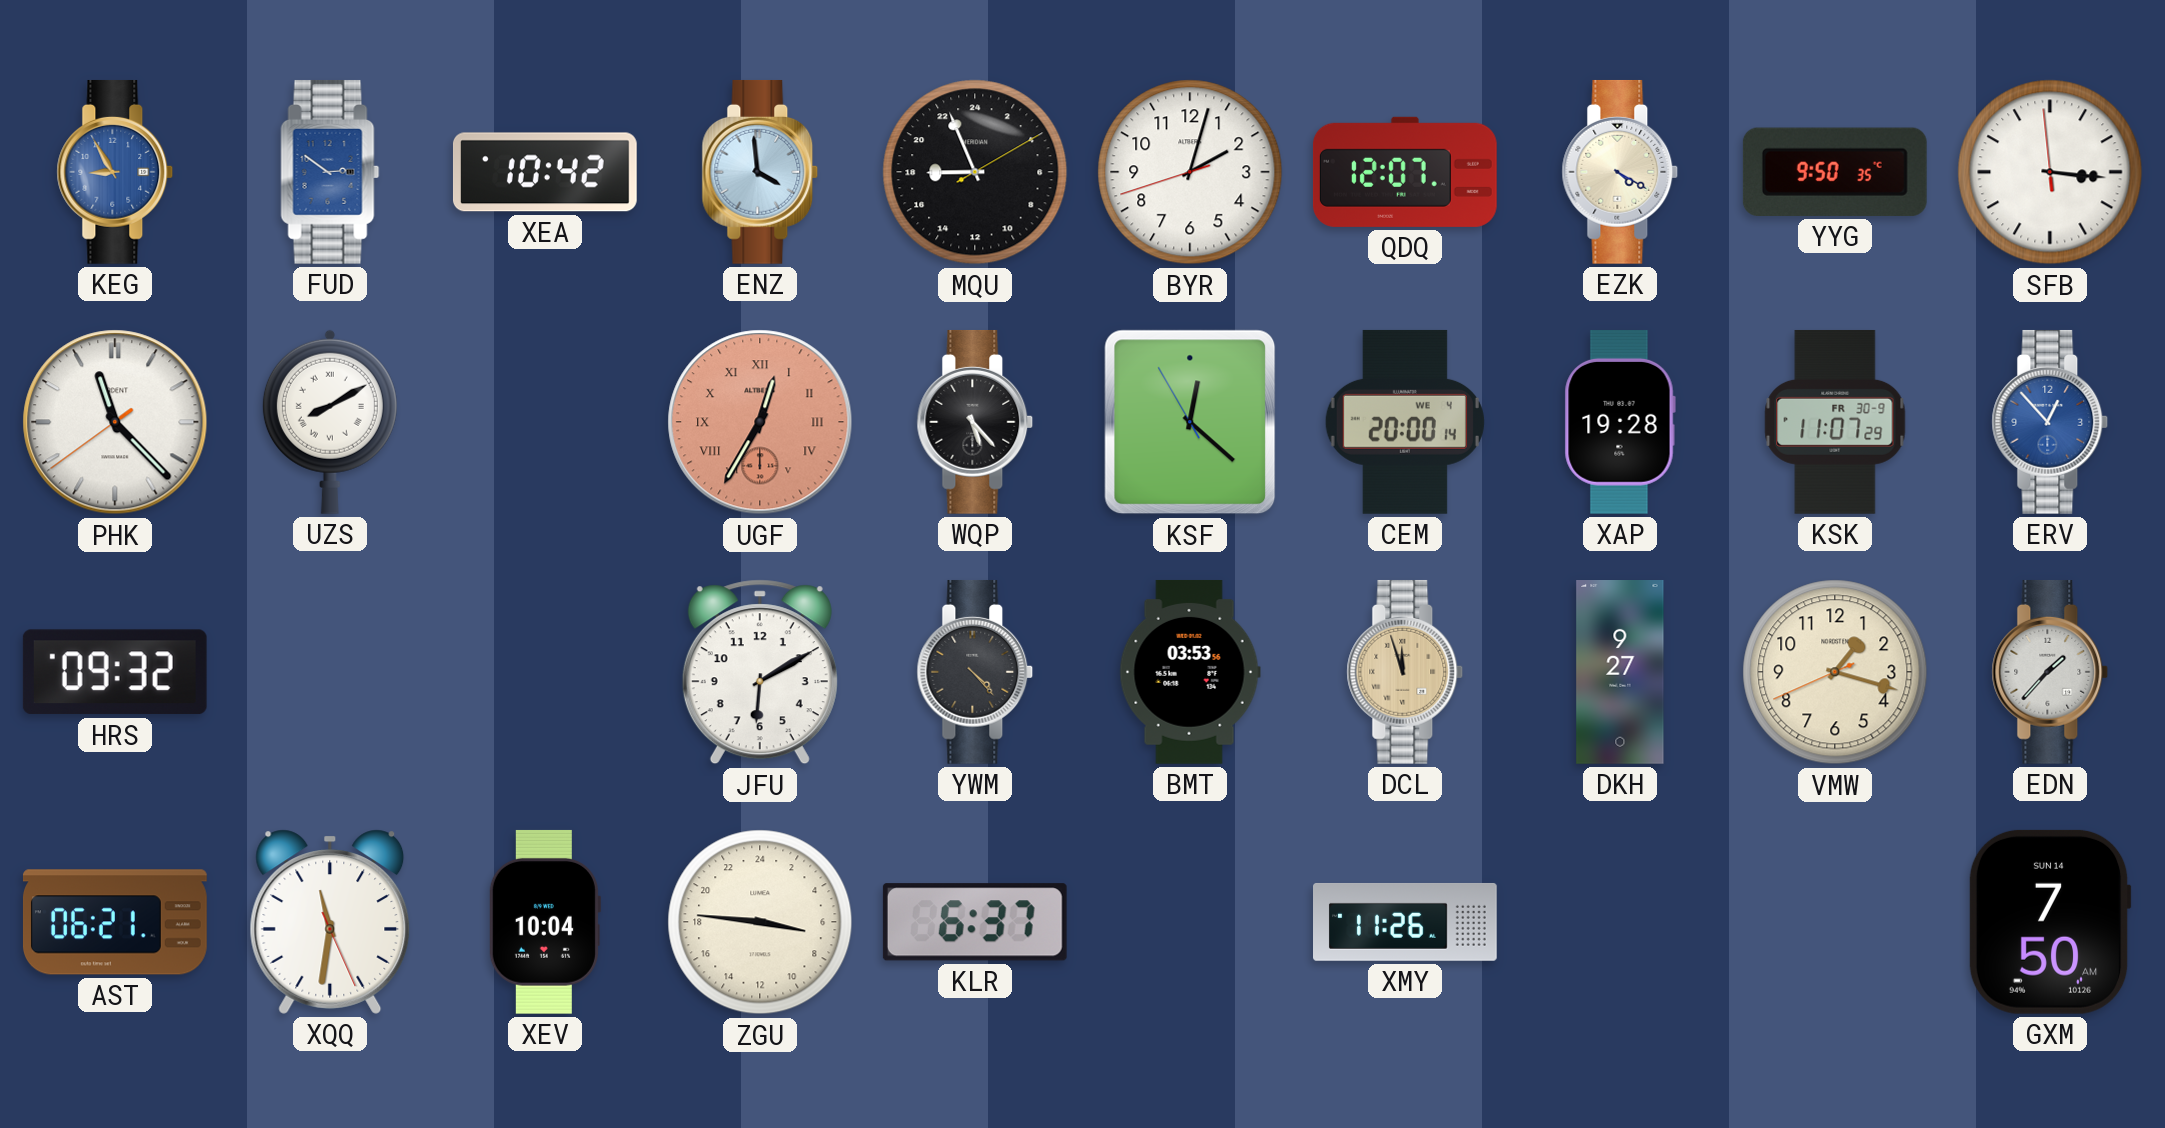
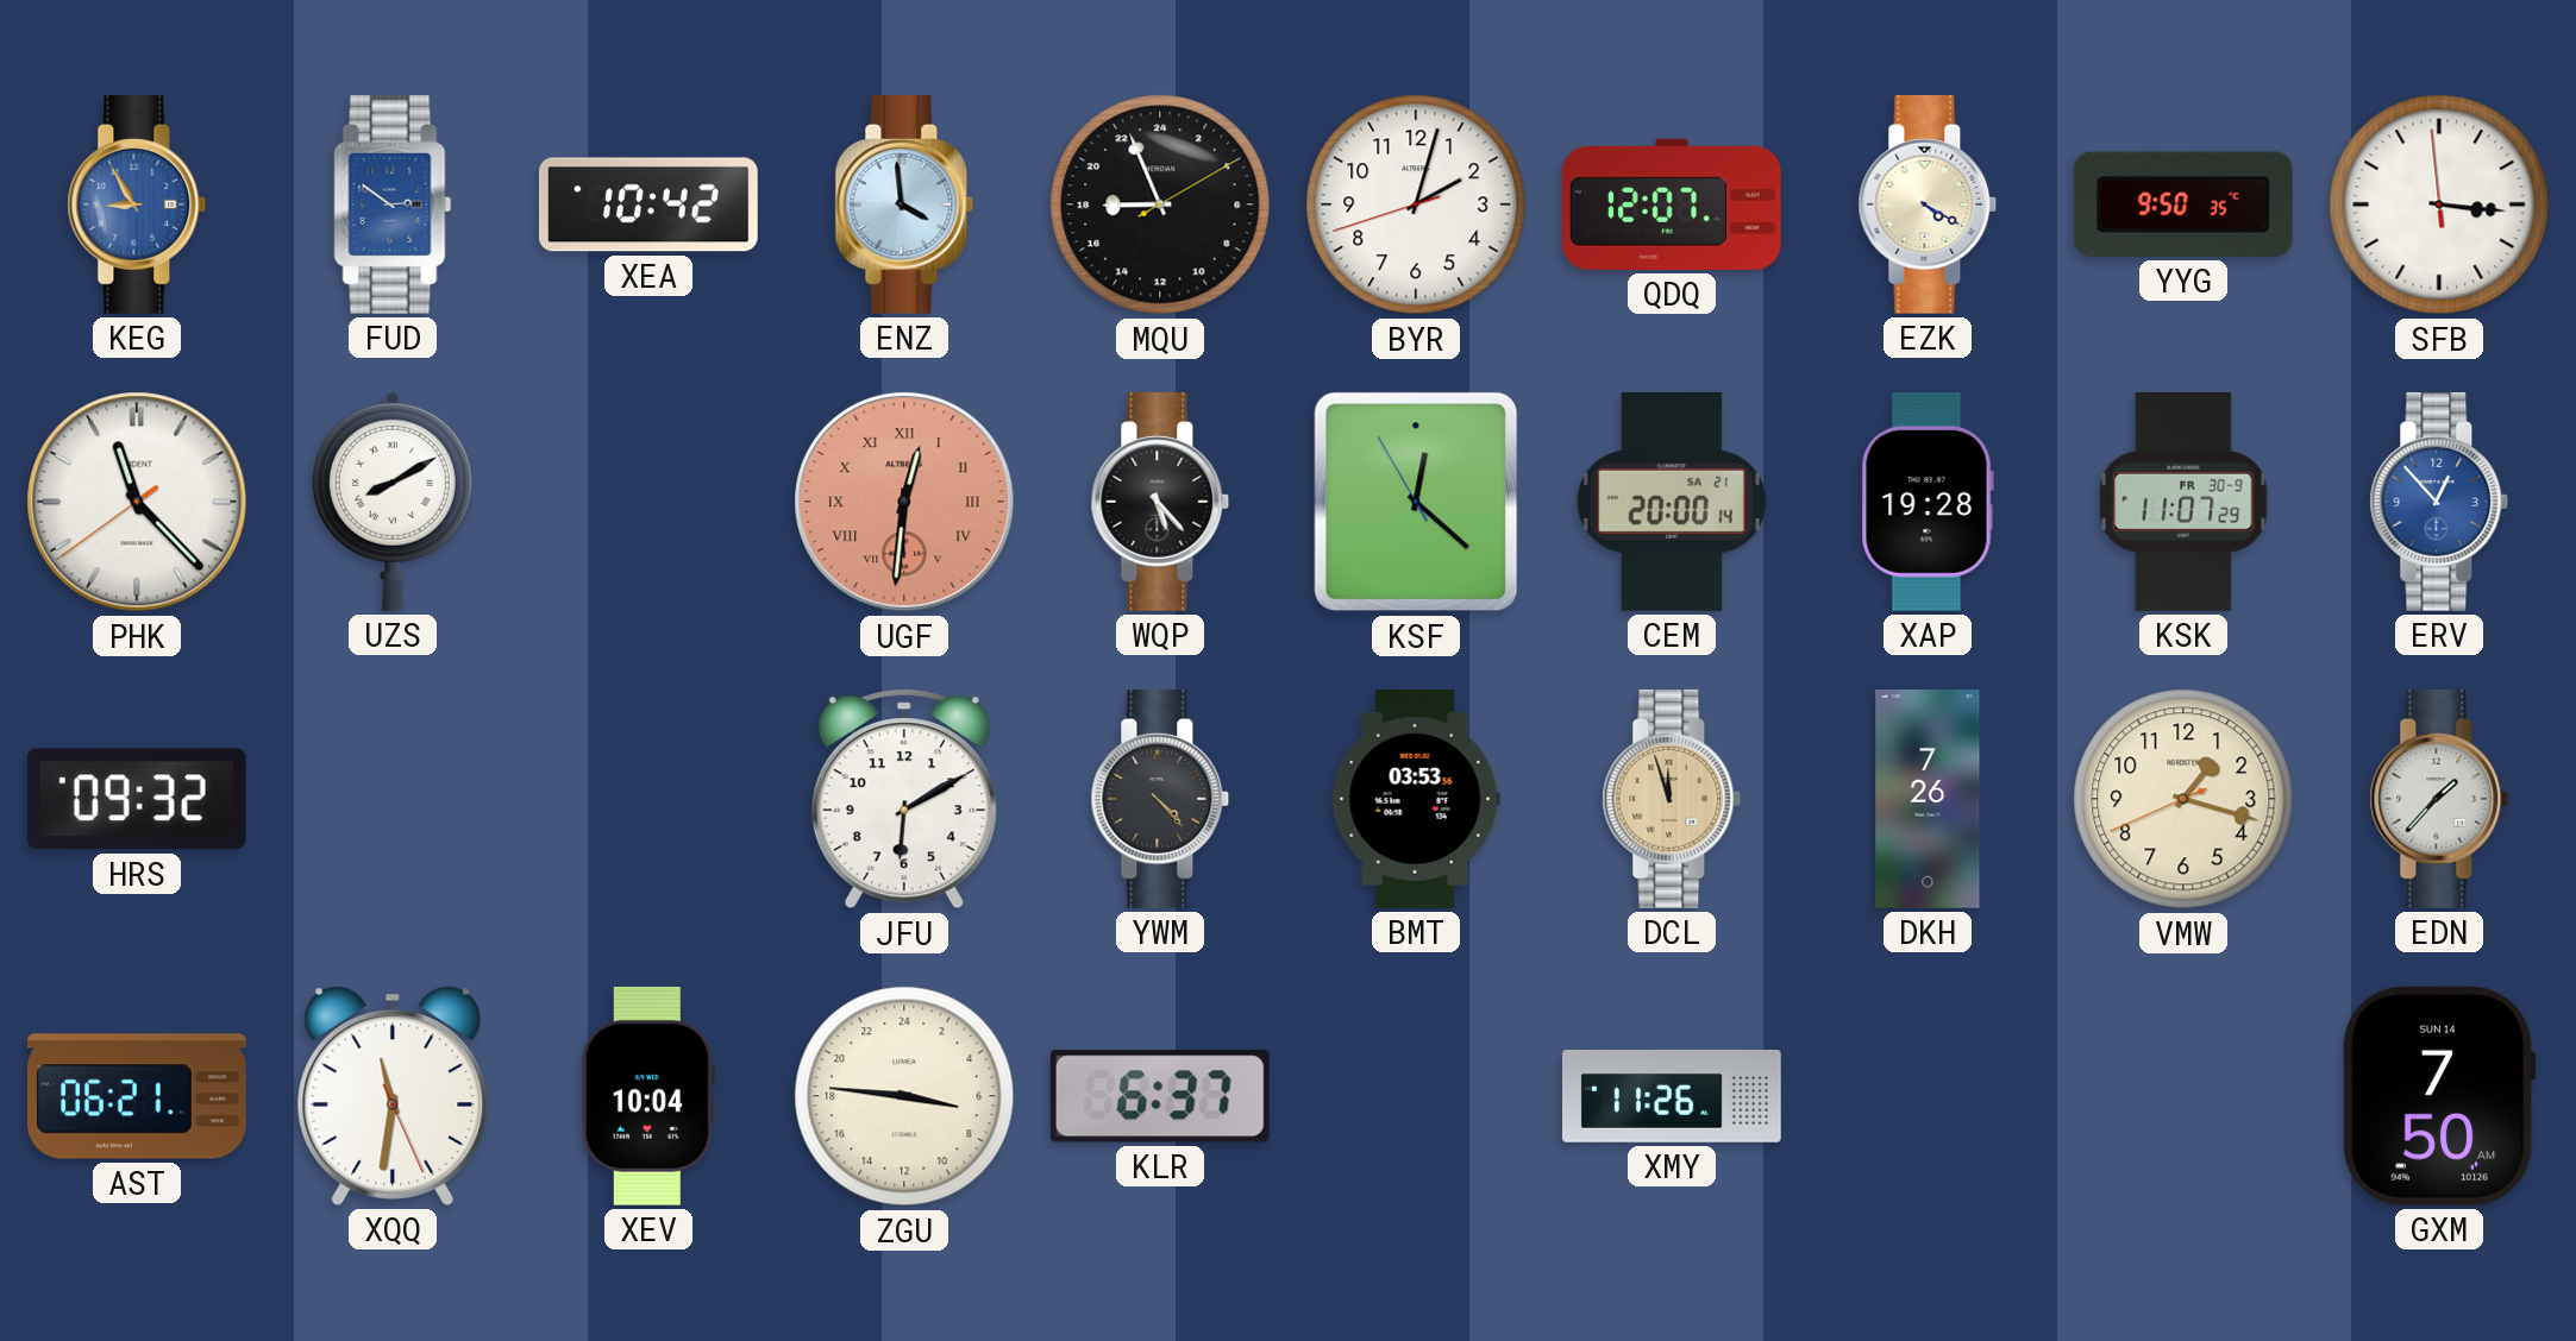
UGF: 12:35 -> 12:31 (904, 502)
CEM date: WE 4 -> SA 21 (1672, 502)
DKH: 9:27 -> 7:26 (1928, 800)
